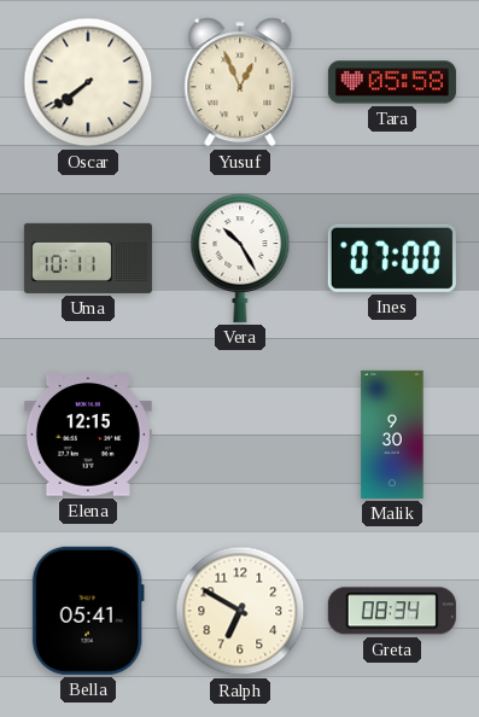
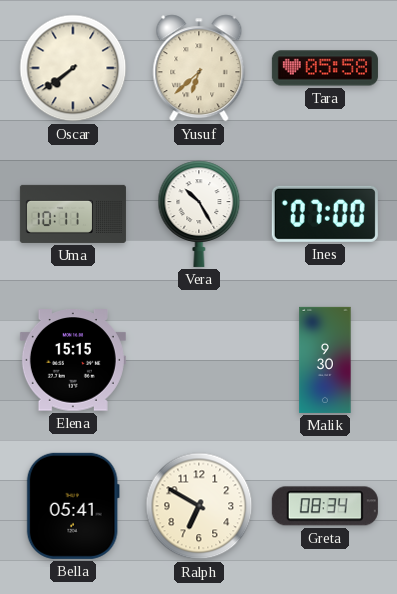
Yusuf: 12:56 -> 6:38 (199, 68)
Elena: 12:15 -> 15:15 (73, 360)
